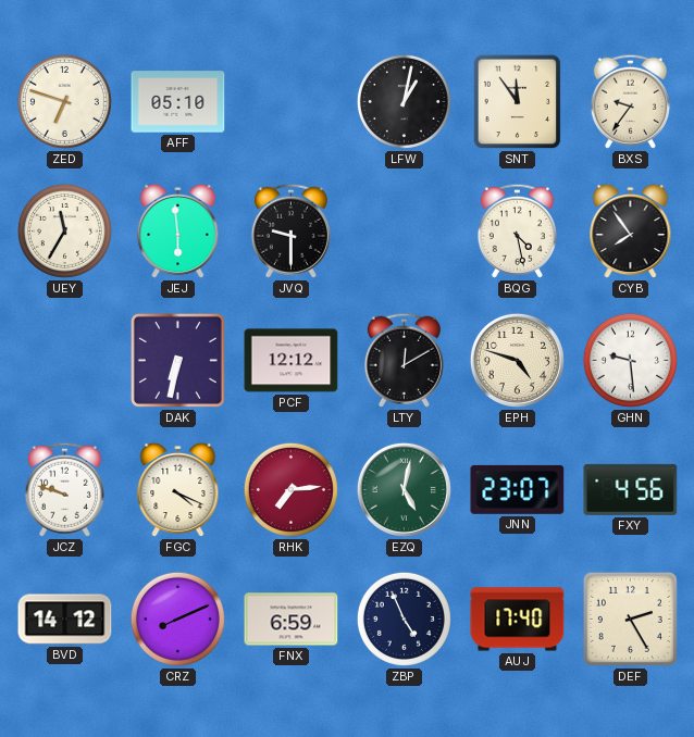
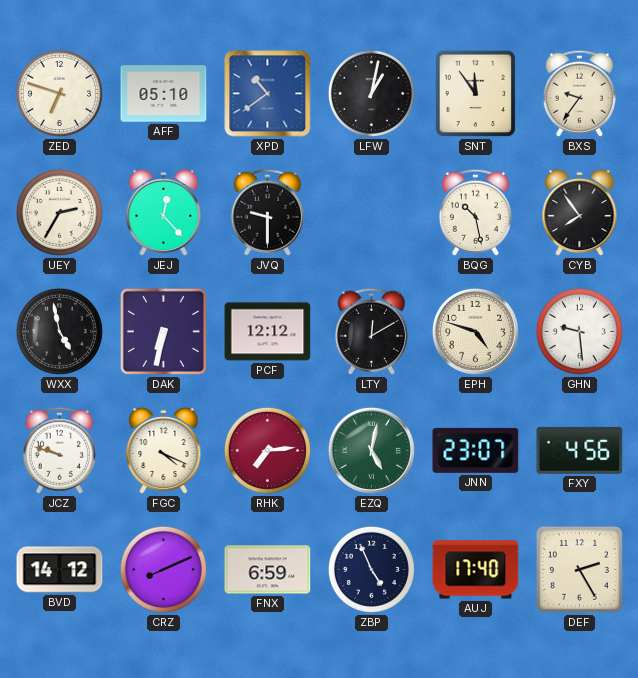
XPD: none -> 10:39 (268, 94)
UEY: 11:35 -> 2:35 (59, 212)
JEJ: 5:59 -> 12:23 (164, 213)
BQG: 4:28 -> 10:28 (475, 212)
WXX: none -> 4:58 (59, 331)
